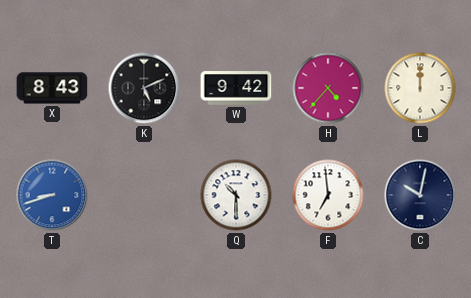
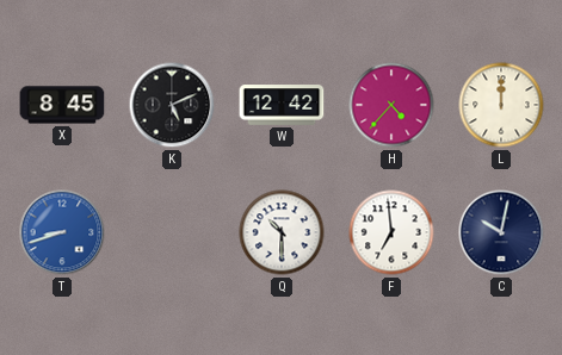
X: 8:43 -> 8:45 (62, 105)
W: 9:42 -> 12:42 (282, 105)
